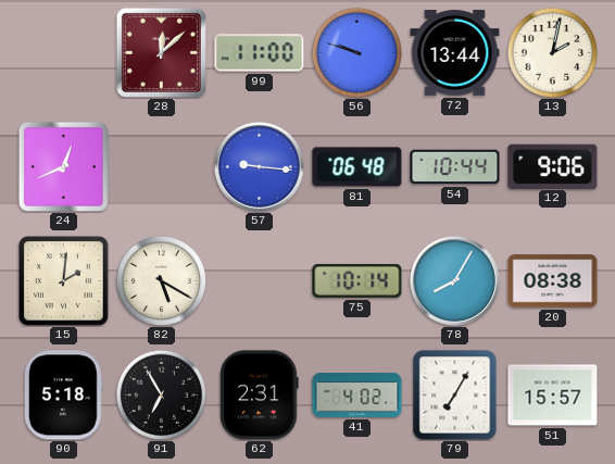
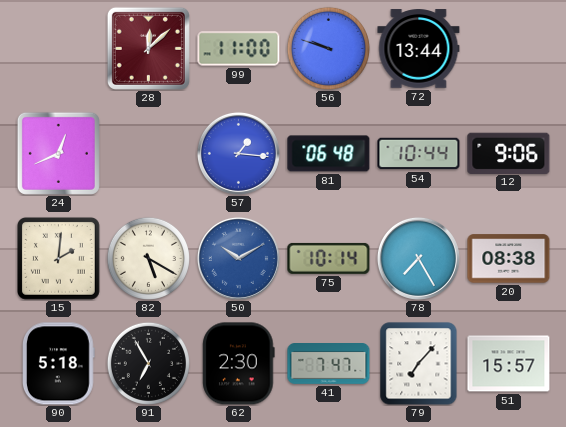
13: 2:02 -> none (552, 52)
57: 9:16 -> 1:16 (238, 153)
50: none -> 10:10 (238, 258)
78: 8:05 -> 7:25 (418, 258)
62: 2:31 -> 2:30 (239, 364)
41: 4:02 -> 7:47 (329, 364)
79: 7:05 -> 7:07 (419, 364)
